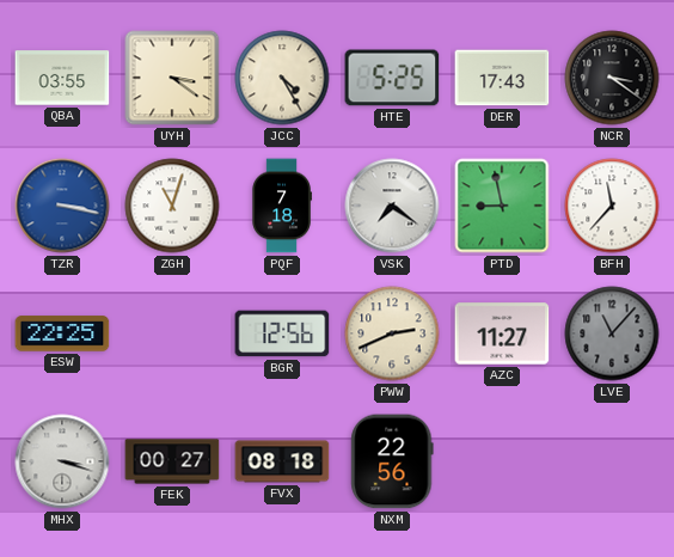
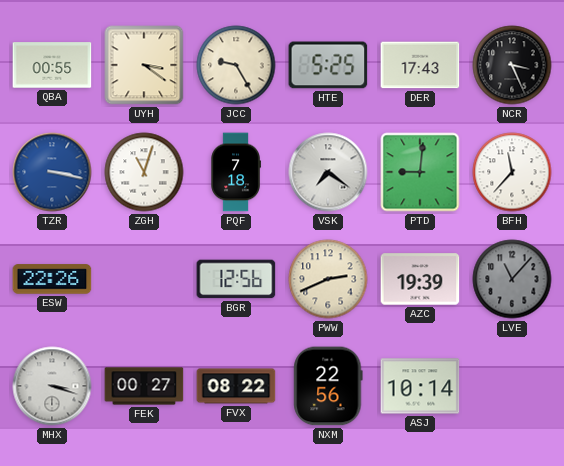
QBA: 03:55 -> 00:55 (52, 65)
JCC: 4:25 -> 9:25 (236, 65)
NCR: 3:21 -> 3:26 (512, 65)
PTD: 8:58 -> 9:01 (420, 172)
ESW: 22:25 -> 22:26 (52, 279)
AZC: 11:27 -> 19:39 (420, 279)
FVX: 08:18 -> 08:22 (236, 386)
ASJ: none -> 10:14 (420, 386)
